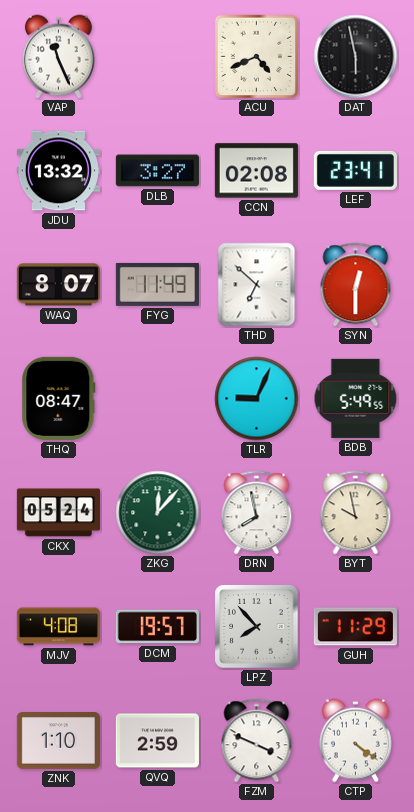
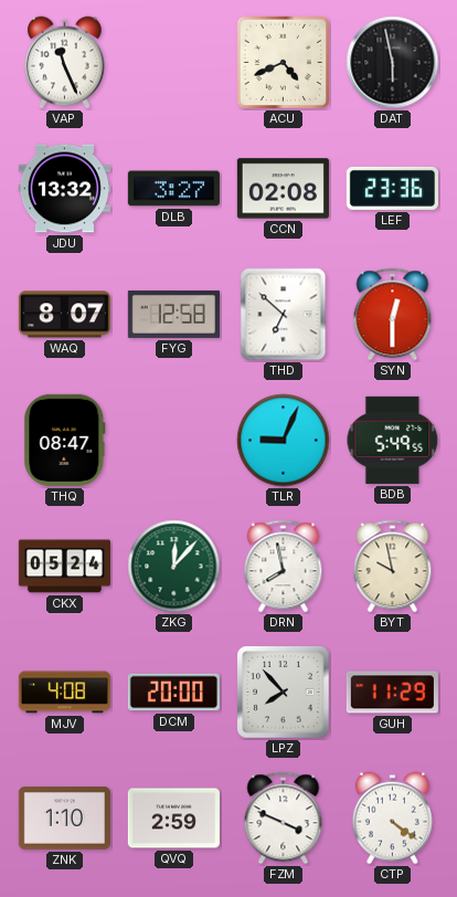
LEF: 23:41 -> 23:36 (392, 188)
FYG: 11:49 -> 12:58 (173, 314)
DCM: 19:57 -> 20:00 (173, 693)
